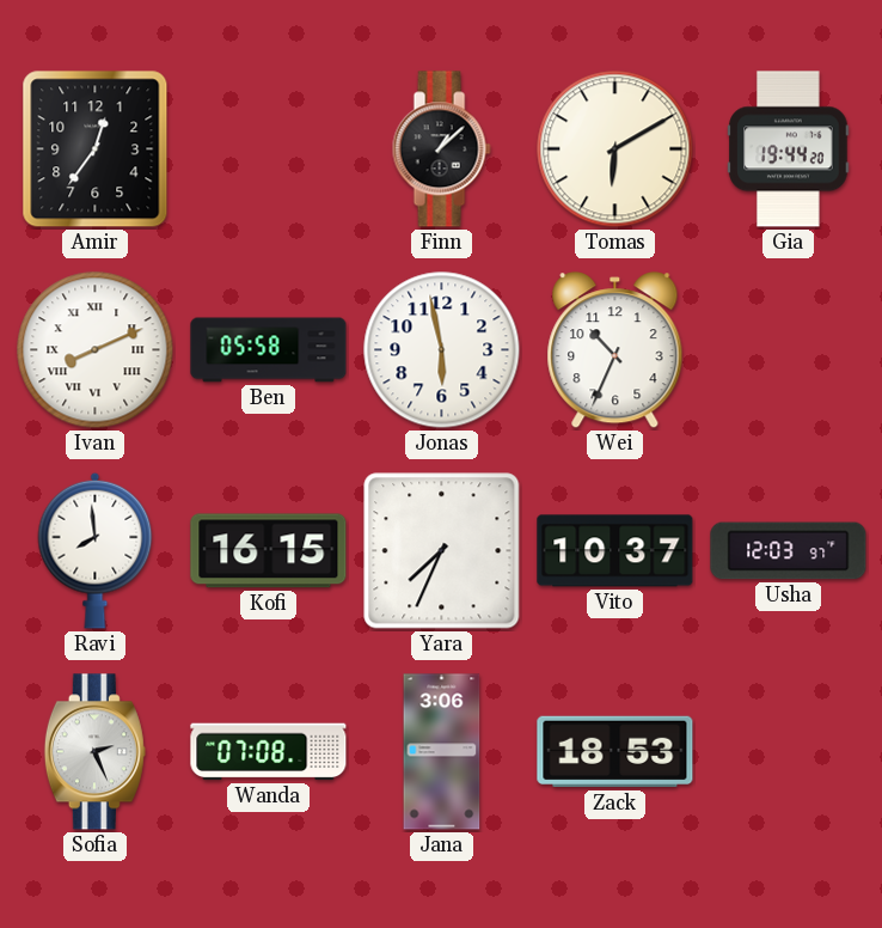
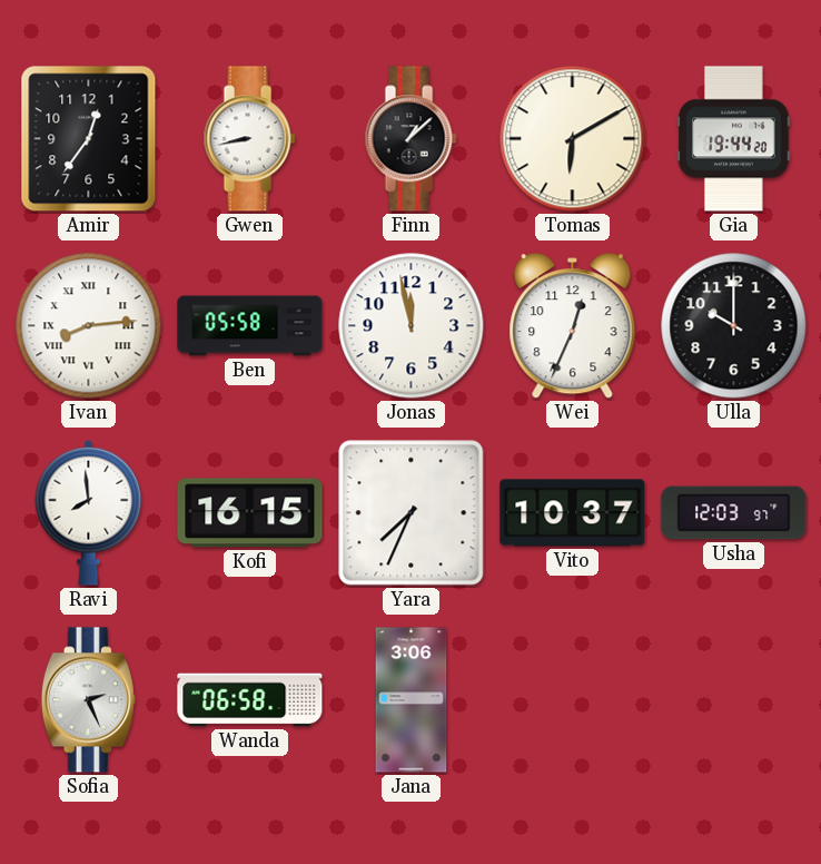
Gwen: none -> 8:43 (249, 139)
Ivan: 8:11 -> 8:14 (89, 326)
Jonas: 5:58 -> 11:58 (412, 326)
Wei: 10:34 -> 12:34 (573, 326)
Ulla: none -> 10:00 (734, 326)
Wanda: 07:08 -> 06:58 (250, 700)
Zack: 18:53 -> none (615, 752)
